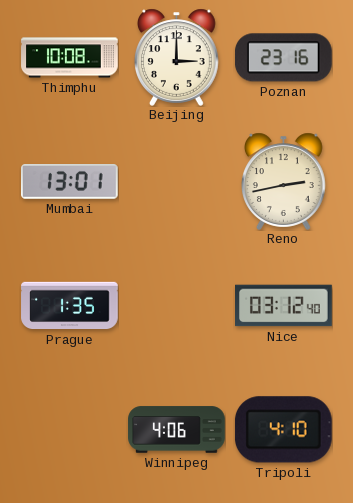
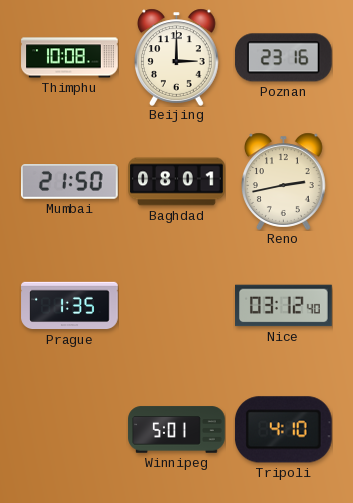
Mumbai: 13:01 -> 21:50 (70, 182)
Baghdad: none -> 08:01 (177, 182)
Winnipeg: 4:06 -> 5:01 (177, 430)
